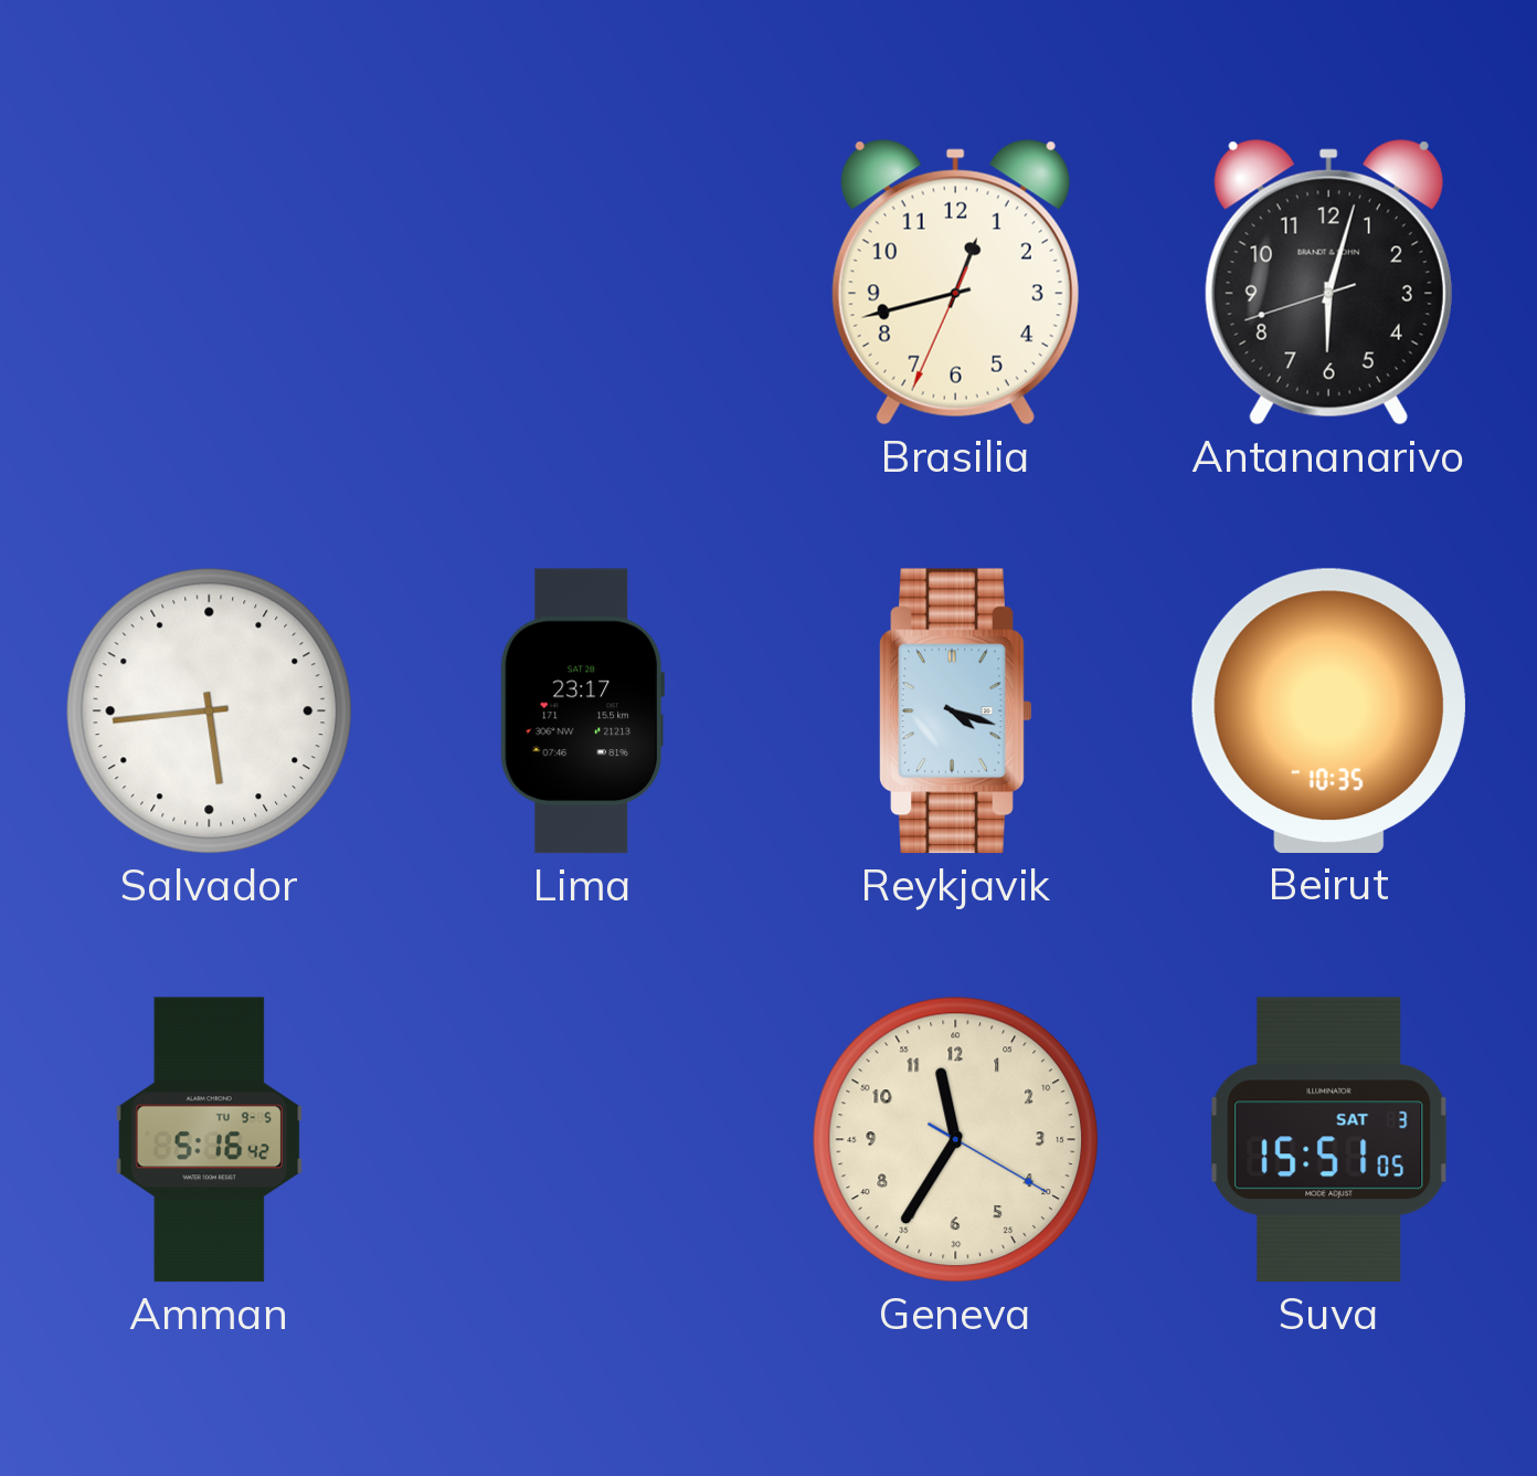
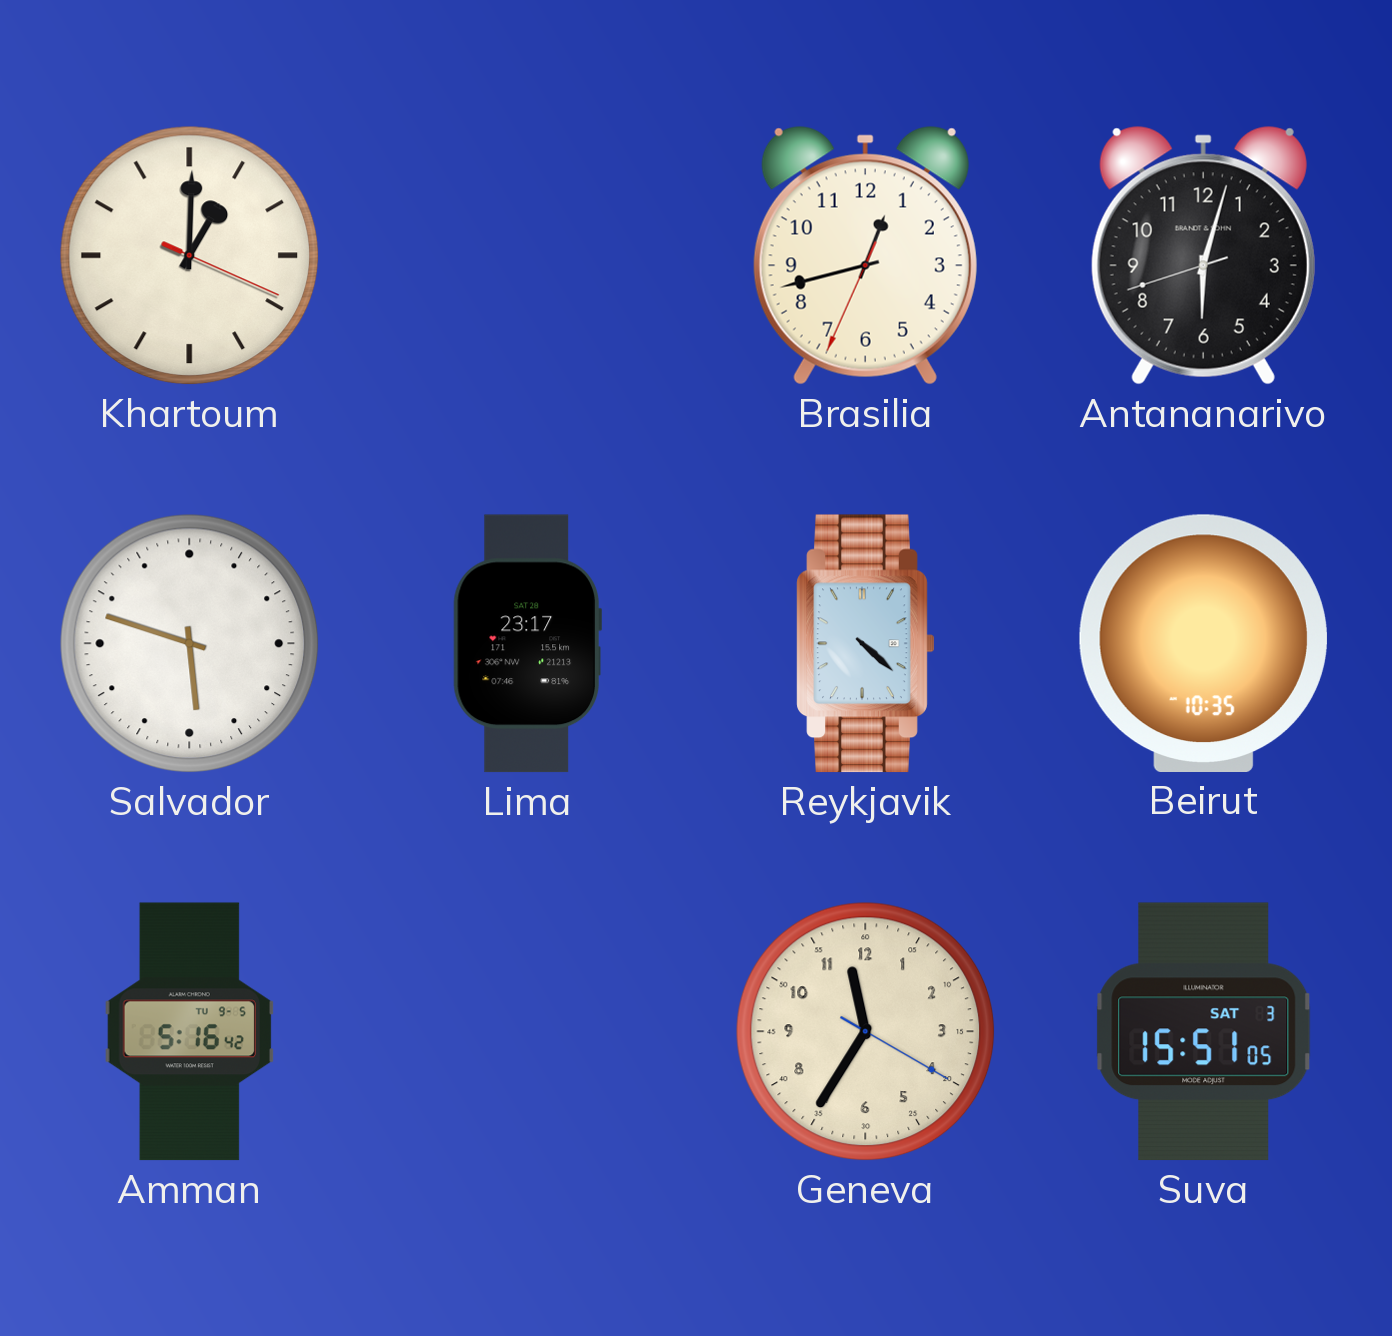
Khartoum: none -> 1:00 (190, 256)
Salvador: 5:44 -> 5:48 (190, 644)
Reykjavik: 4:18 -> 4:22 (866, 644)
